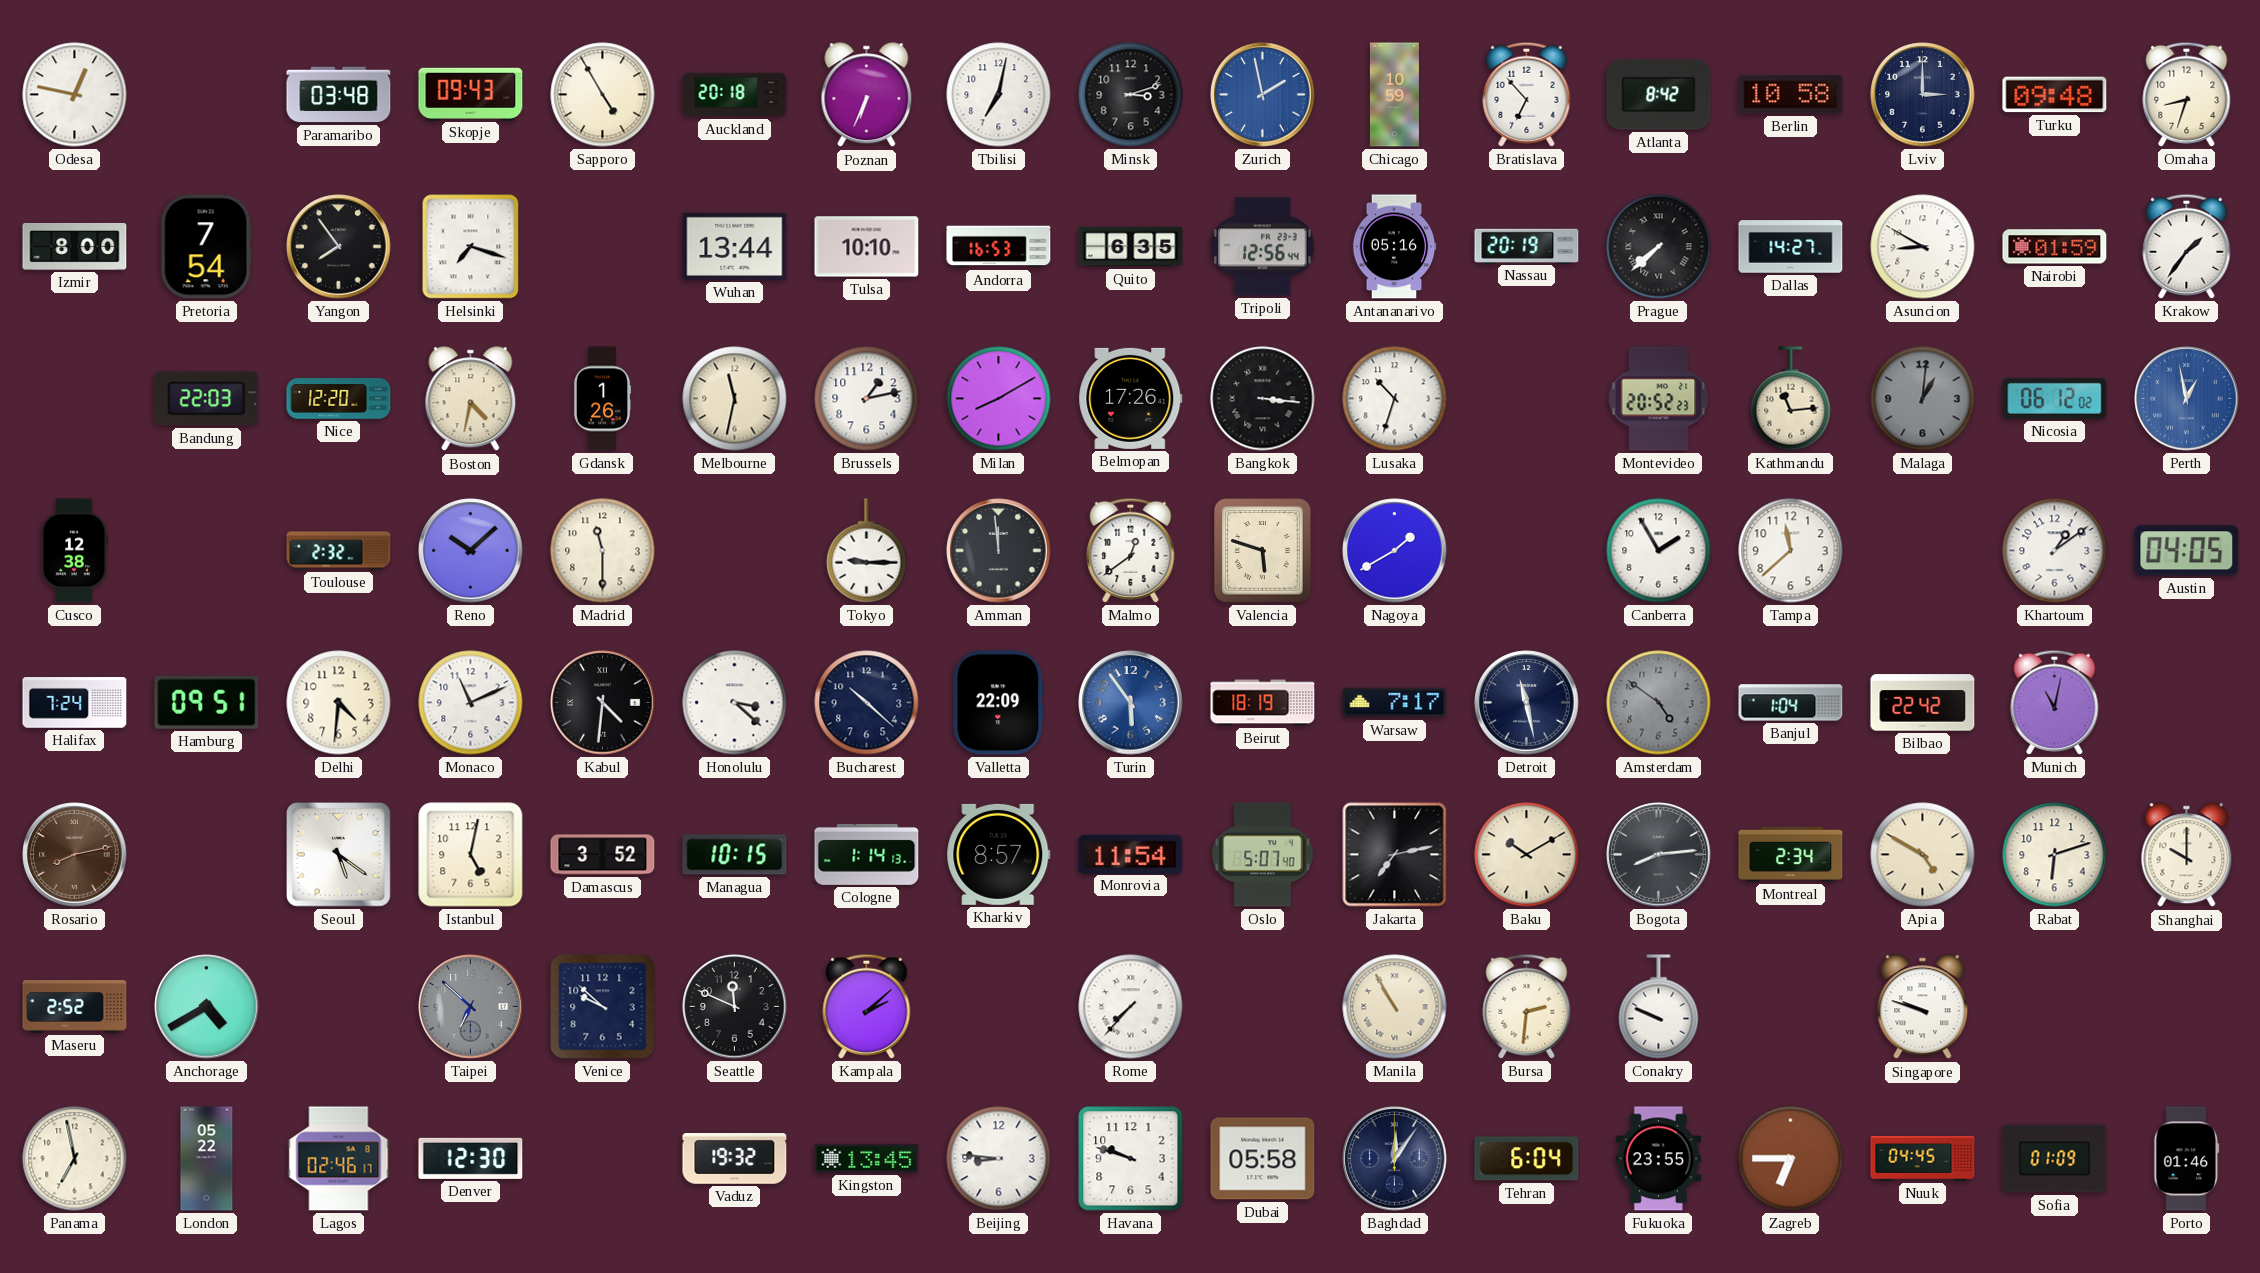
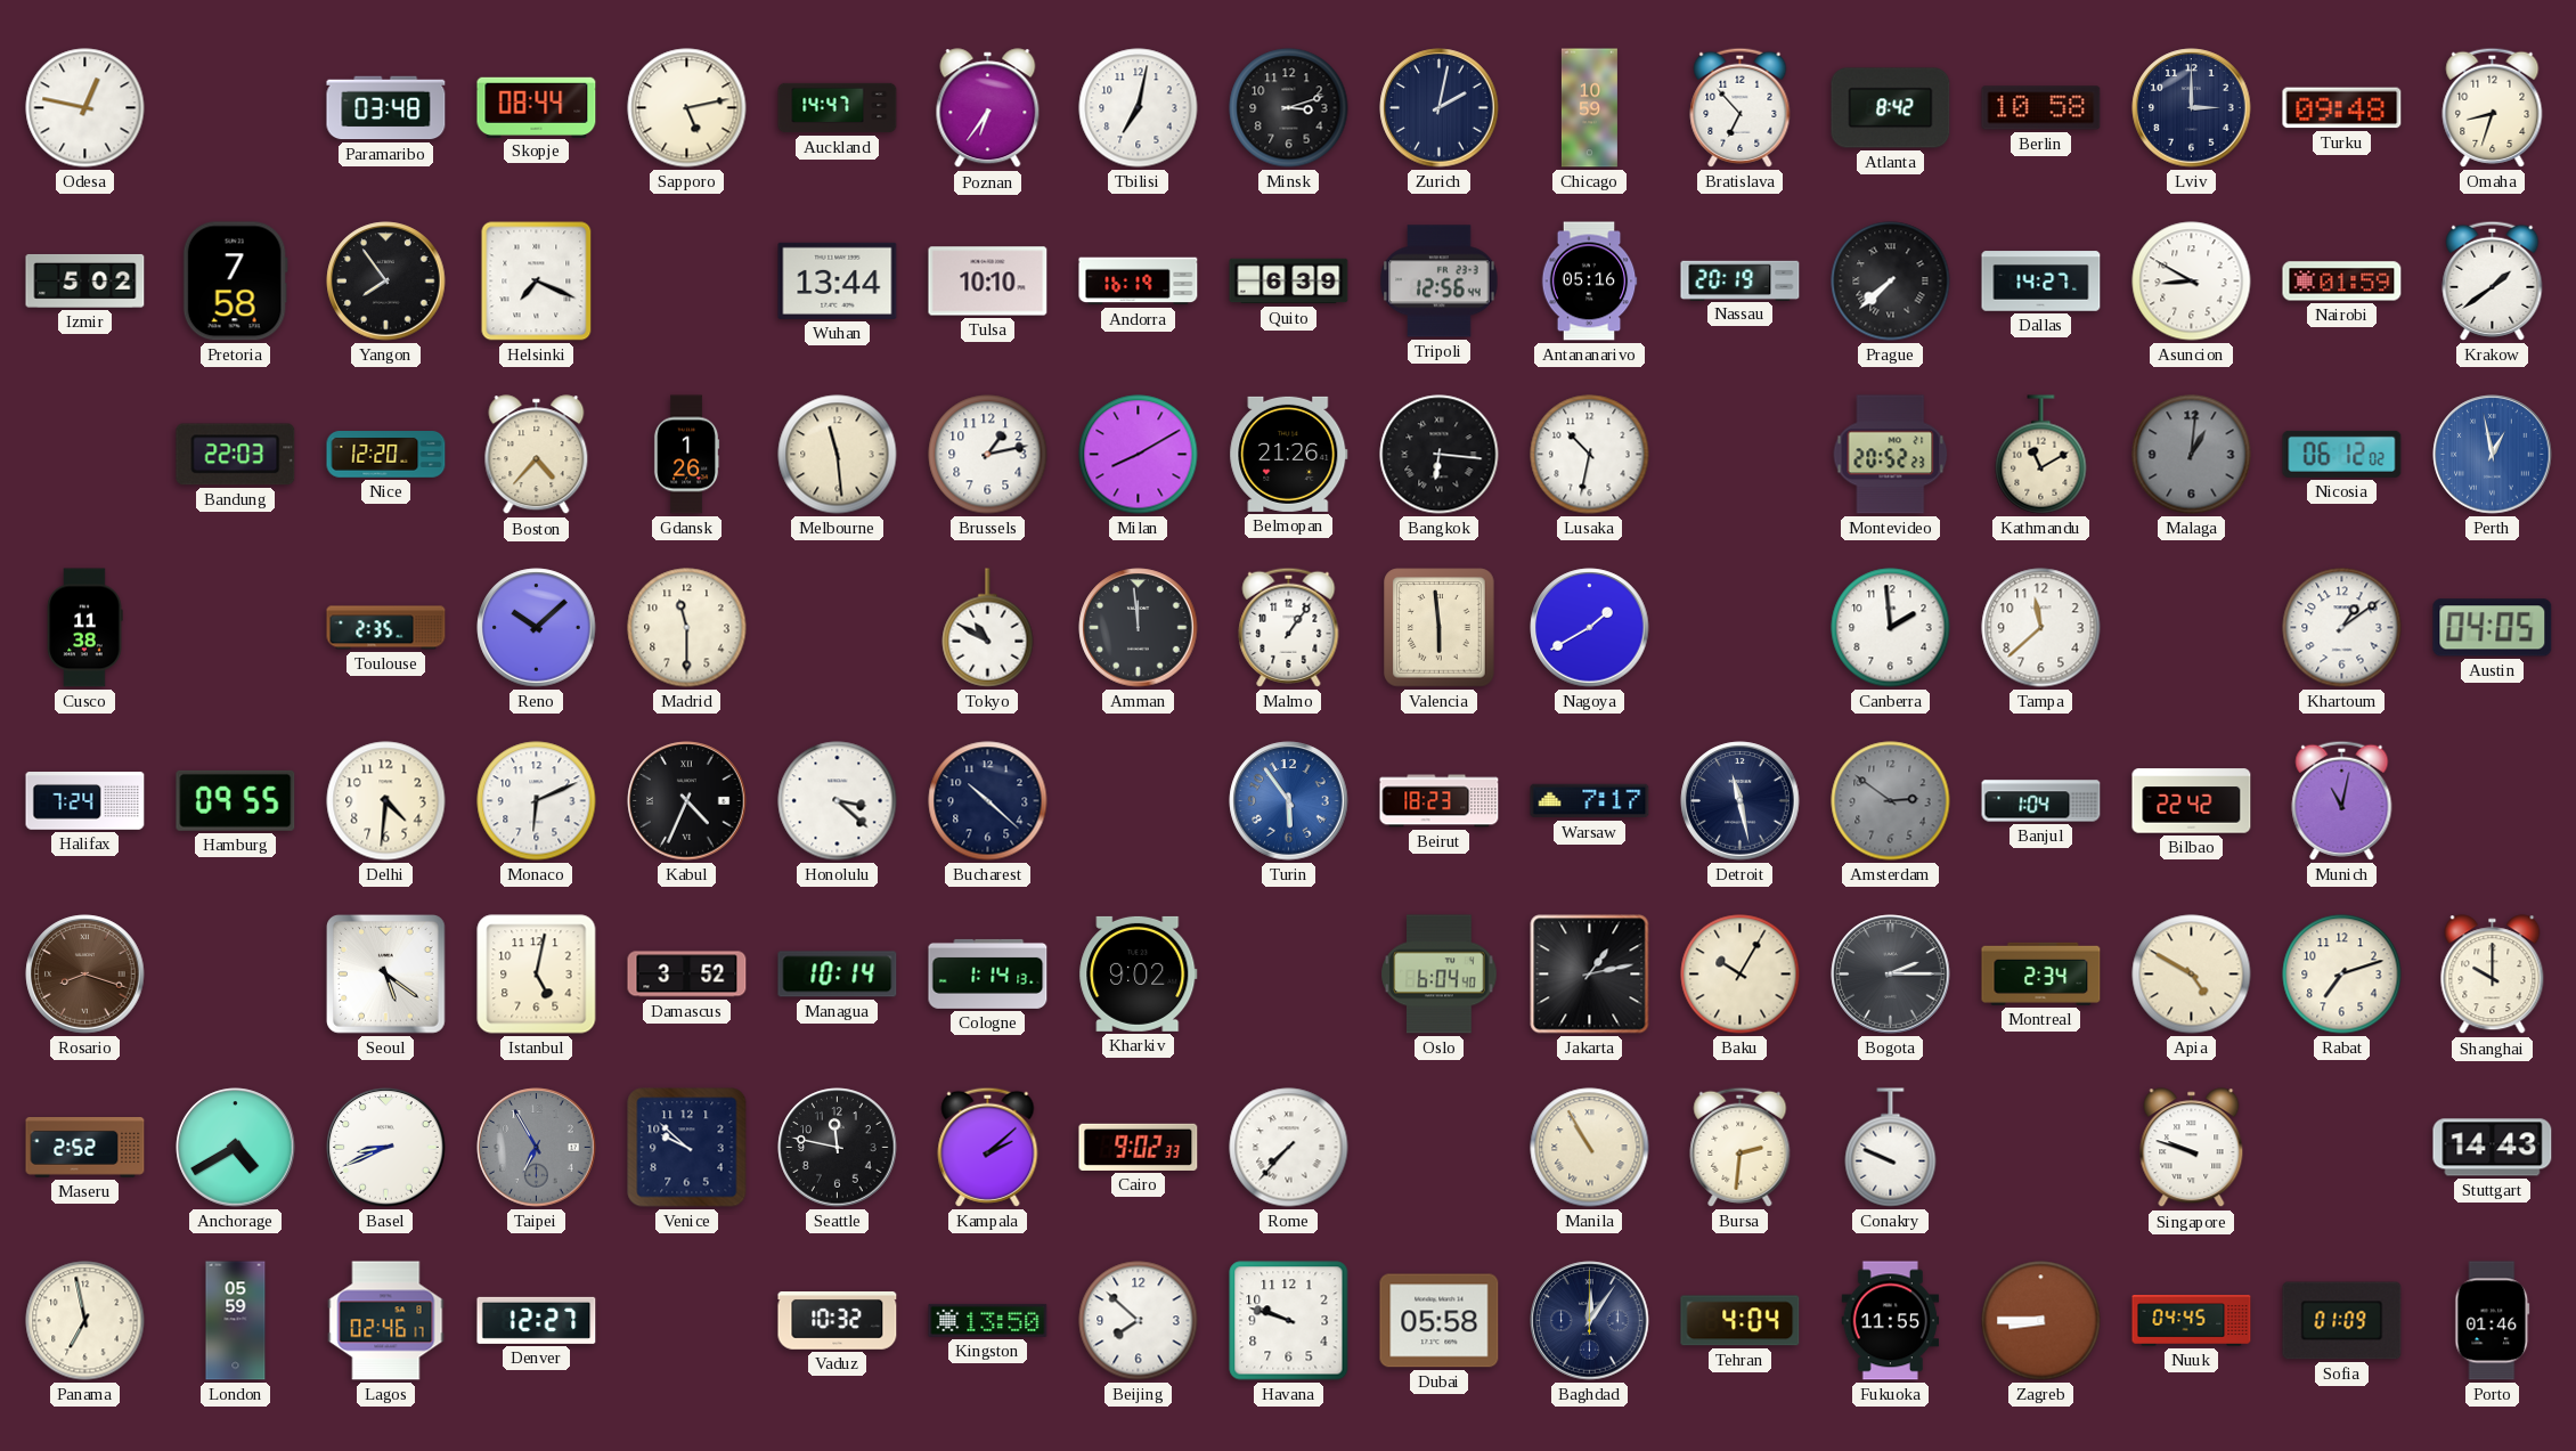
Skopje: 09:43 -> 08:44 (537, 107)
Sapporo: 4:55 -> 5:13 (687, 108)
Auckland: 20:18 -> 14:47 (838, 108)
Poznan: 6:34 -> 6:36 (988, 108)
Zurich: 1:58 -> 2:02 (1440, 108)
Zurich dial: blue -> navy (1440, 108)
Izmir: 8:00 -> 5:02 (85, 280)
Pretoria: 7:54 -> 7:58 (235, 282)
Helsinki: 7:18 -> 7:19 (537, 282)
Andorra: 16:53 -> 16:19 (1139, 282)
Quito: 6:35 -> 6:39 (1289, 282)
Krakow: 1:36 -> 1:39 (2493, 280)
Boston: 4:32 -> 4:37 (537, 455)
Melbourne: 11:32 -> 11:29 (838, 455)
Belmopan: 17:26 -> 21:26 (1289, 454)
Bangkok: 3:16 -> 6:16 (1440, 455)
Lusaka: 10:33 -> 10:32 (1590, 455)
Kathmandu: 11:14 -> 11:10 (2041, 455)
Cusco: 12:38 -> 11:38 (84, 628)
Toulouse: 2:32 -> 2:35 (386, 628)
Tokyo: 9:15 -> 10:50 (988, 628)
Malmo: 12:39 -> 1:06 (1289, 627)
Valencia: 5:48 -> 5:59 (1440, 628)
Canberra: 1:55 -> 1:59 (1891, 628)
Hamburg: 09:51 -> 09:55 (236, 800)
Monaco: 11:11 -> 6:11 (537, 801)
Kabul: 4:31 -> 4:34 (687, 801)
Valletta: 22:09 -> none (999, 703)
Beirut: 18:19 -> 18:23 (1440, 801)
Amsterdam: 4:51 -> 2:51 (1891, 801)
Rosario: 8:13 -> 8:18 (85, 975)
Managua: 10:15 -> 10:14 (838, 975)
Kharkiv: 8:57 -> 9:02 (1139, 973)
Monrovia: 11:54 -> none (1131, 854)
Oslo: 5:07 -> 6:04 (1440, 975)
Jakarta: 7:13 -> 1:13 (1590, 975)
Baku: 10:10 -> 10:05 (1741, 975)
Bogota: 8:14 -> 2:15 (1891, 975)
Rabat: 6:12 -> 7:12 (2342, 975)
Basel: none -> 8:41 (386, 1148)
Taipei: 6:52 -> 6:55 (537, 1148)
Seattle: 11:49 -> 11:47 (838, 1148)
Cairo: none -> 9:02 (1139, 1147)
Stuttgart: none -> 14:43 (2493, 1148)
London: 05:22 -> 05:59 (236, 1321)
Denver: 12:30 -> 12:27 (537, 1320)
Vaduz: 19:32 -> 10:32 (838, 1321)
Kingston: 13:45 -> 13:50 (988, 1320)
Beijing: 8:46 -> 7:52 (1139, 1321)
Tehran: 6:04 -> 4:04 (1741, 1321)
Fukuoka: 23:55 -> 11:55 (1891, 1321)
Zagreb: 6:45 -> 8:45 (2041, 1321)
